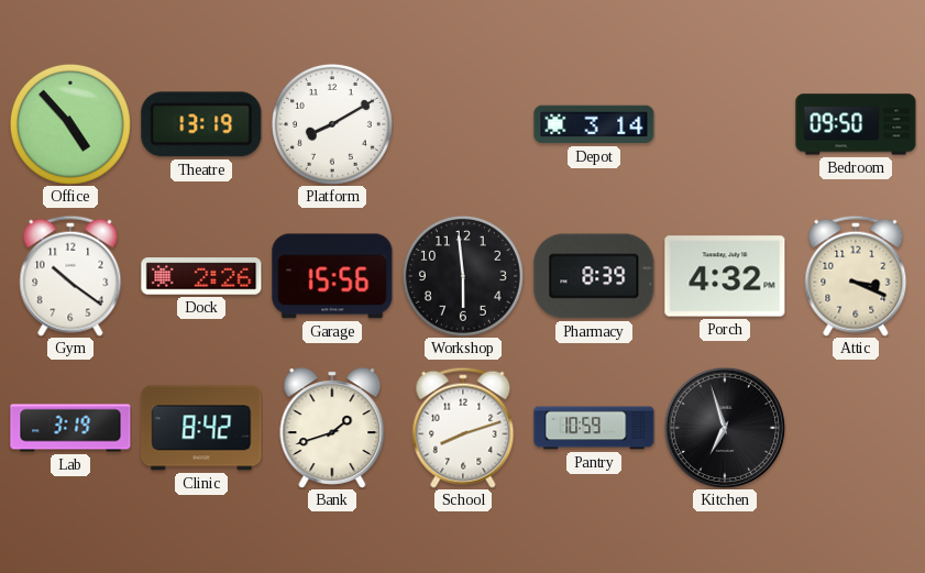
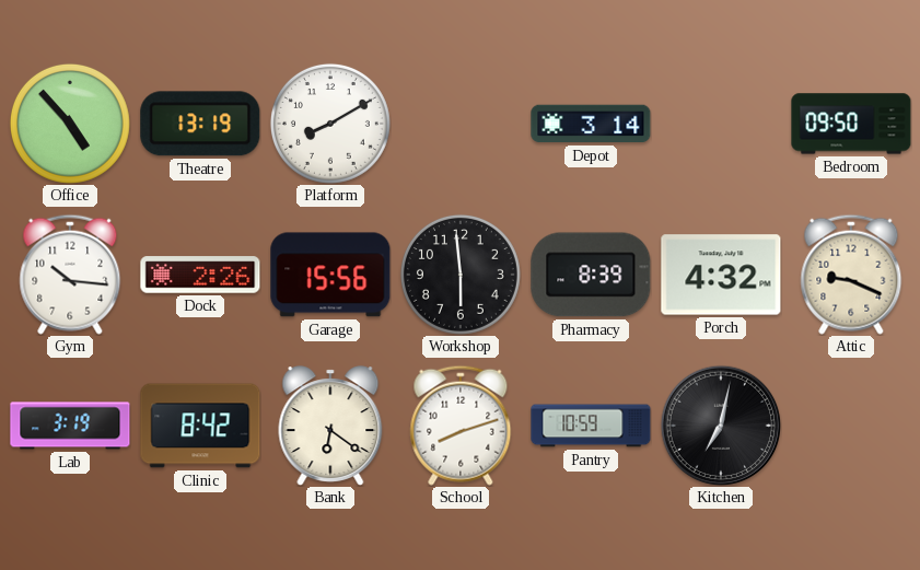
Gym: 10:21 -> 10:16 (70, 275)
Attic: 3:19 -> 9:19 (851, 275)
Bank: 1:42 -> 6:21 (330, 426)
Kitchen: 6:57 -> 7:02 (721, 426)
